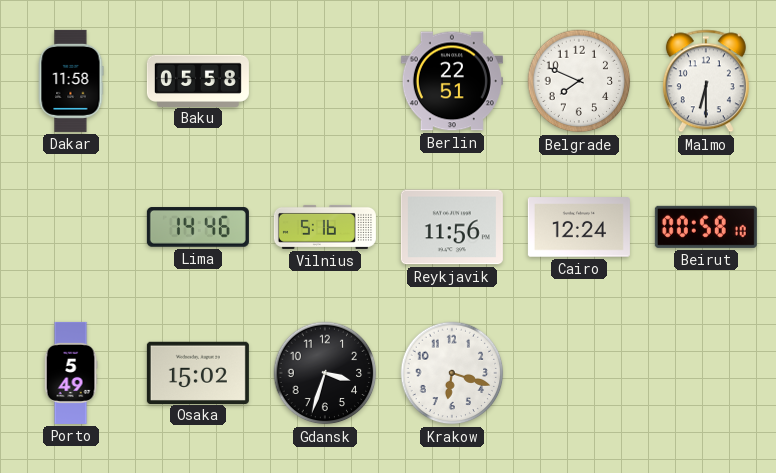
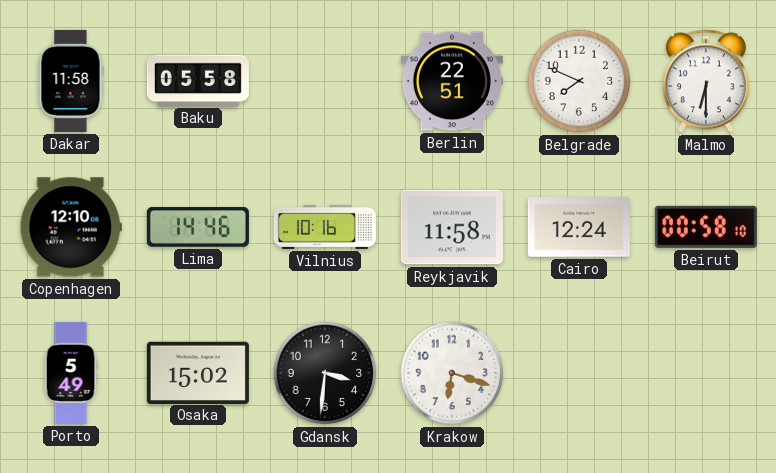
Copenhagen: none -> 12:10 (71, 227)
Vilnius: 5:16 -> 10:16 (325, 227)
Reykjavik: 11:56 -> 11:58 (452, 227)
Gdansk: 3:33 -> 3:31 (325, 373)
